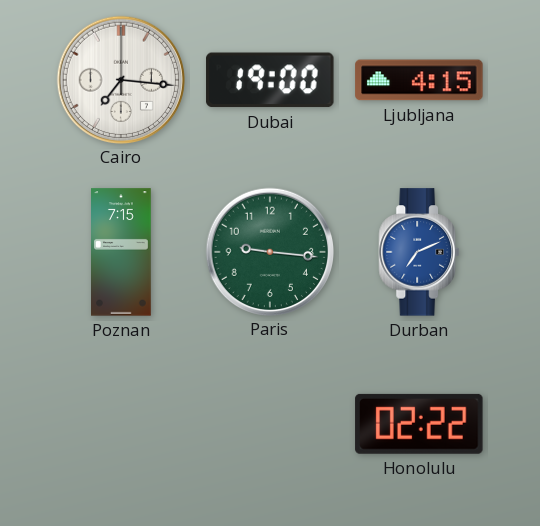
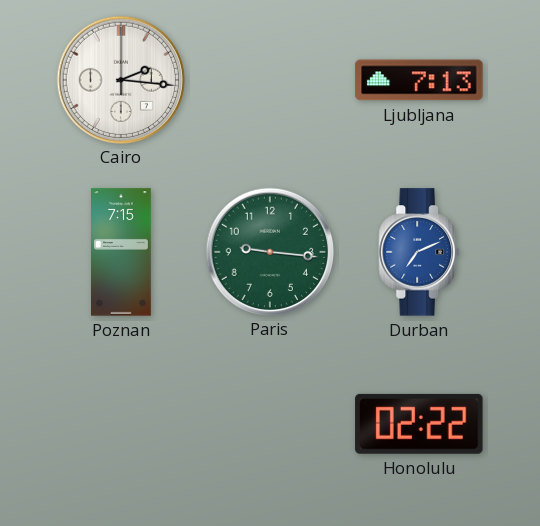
Cairo: 7:16 -> 2:16 (120, 79)
Dubai: 19:00 -> none (270, 80)
Ljubljana: 4:15 -> 7:13 (419, 80)
